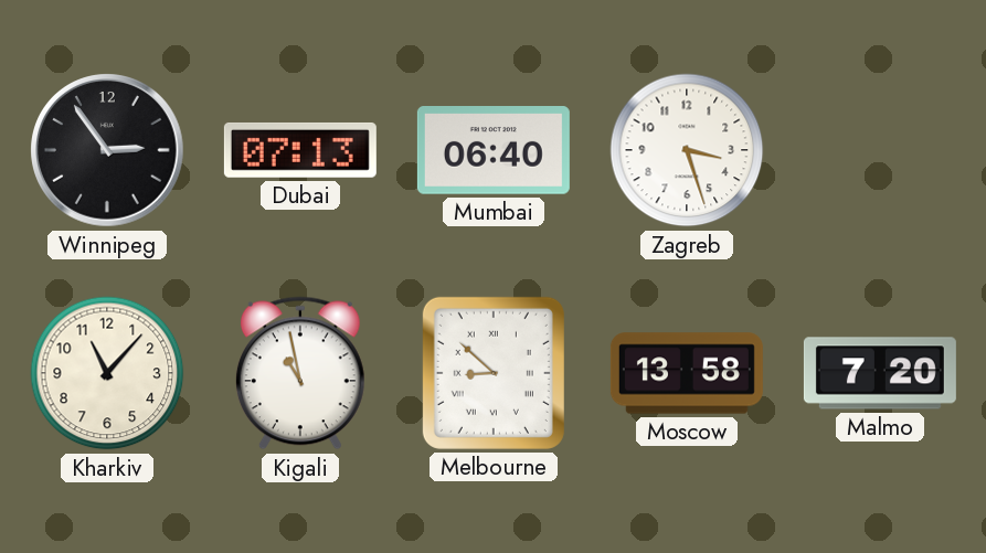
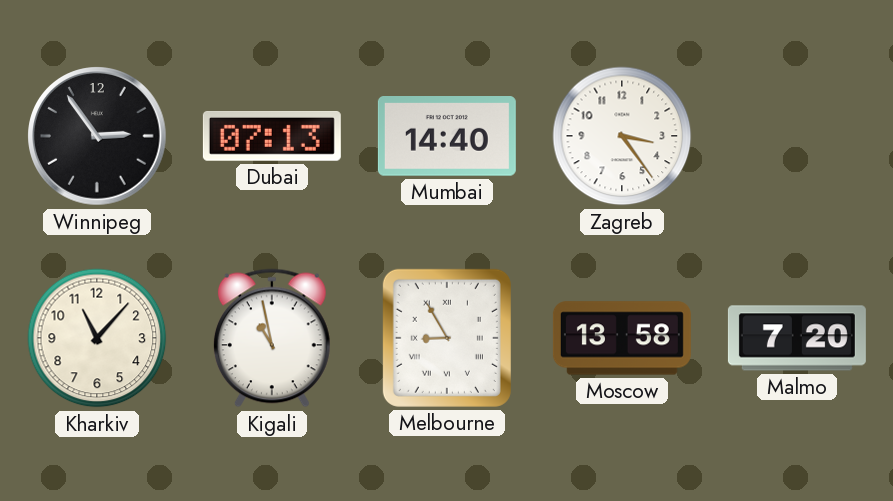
Mumbai: 06:40 -> 14:40 (447, 137)
Zagreb: 3:27 -> 3:24 (622, 136)
Melbourne: 8:52 -> 8:55 (447, 338)
